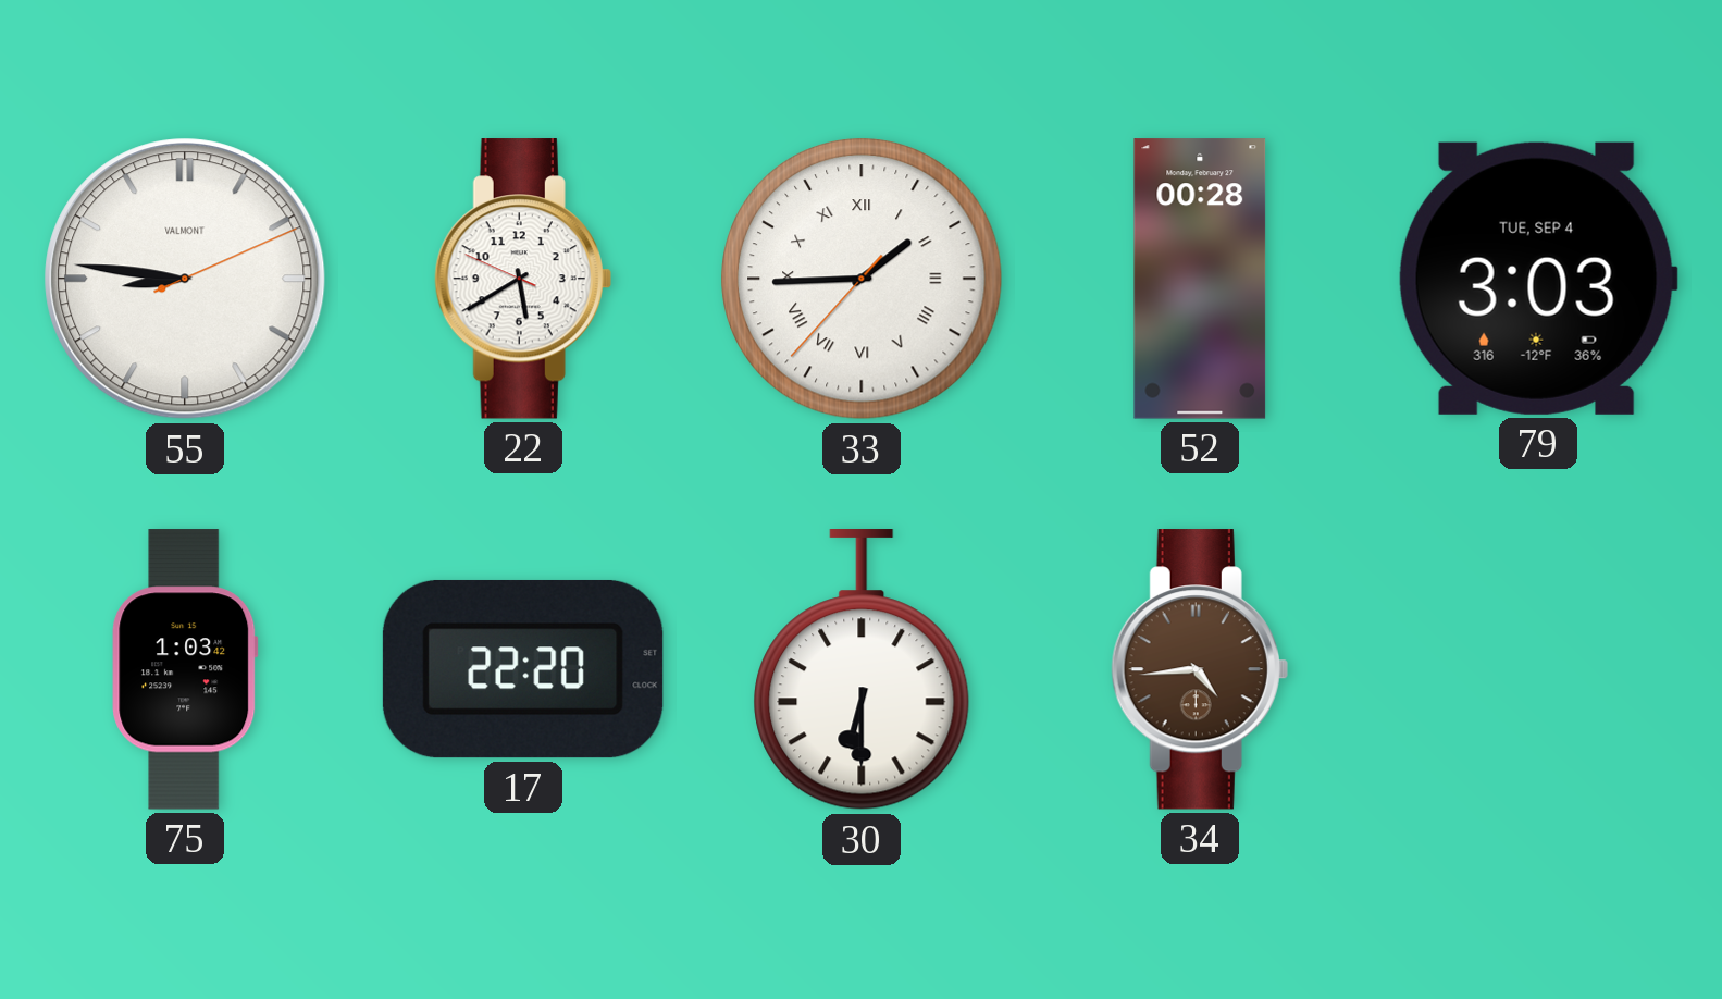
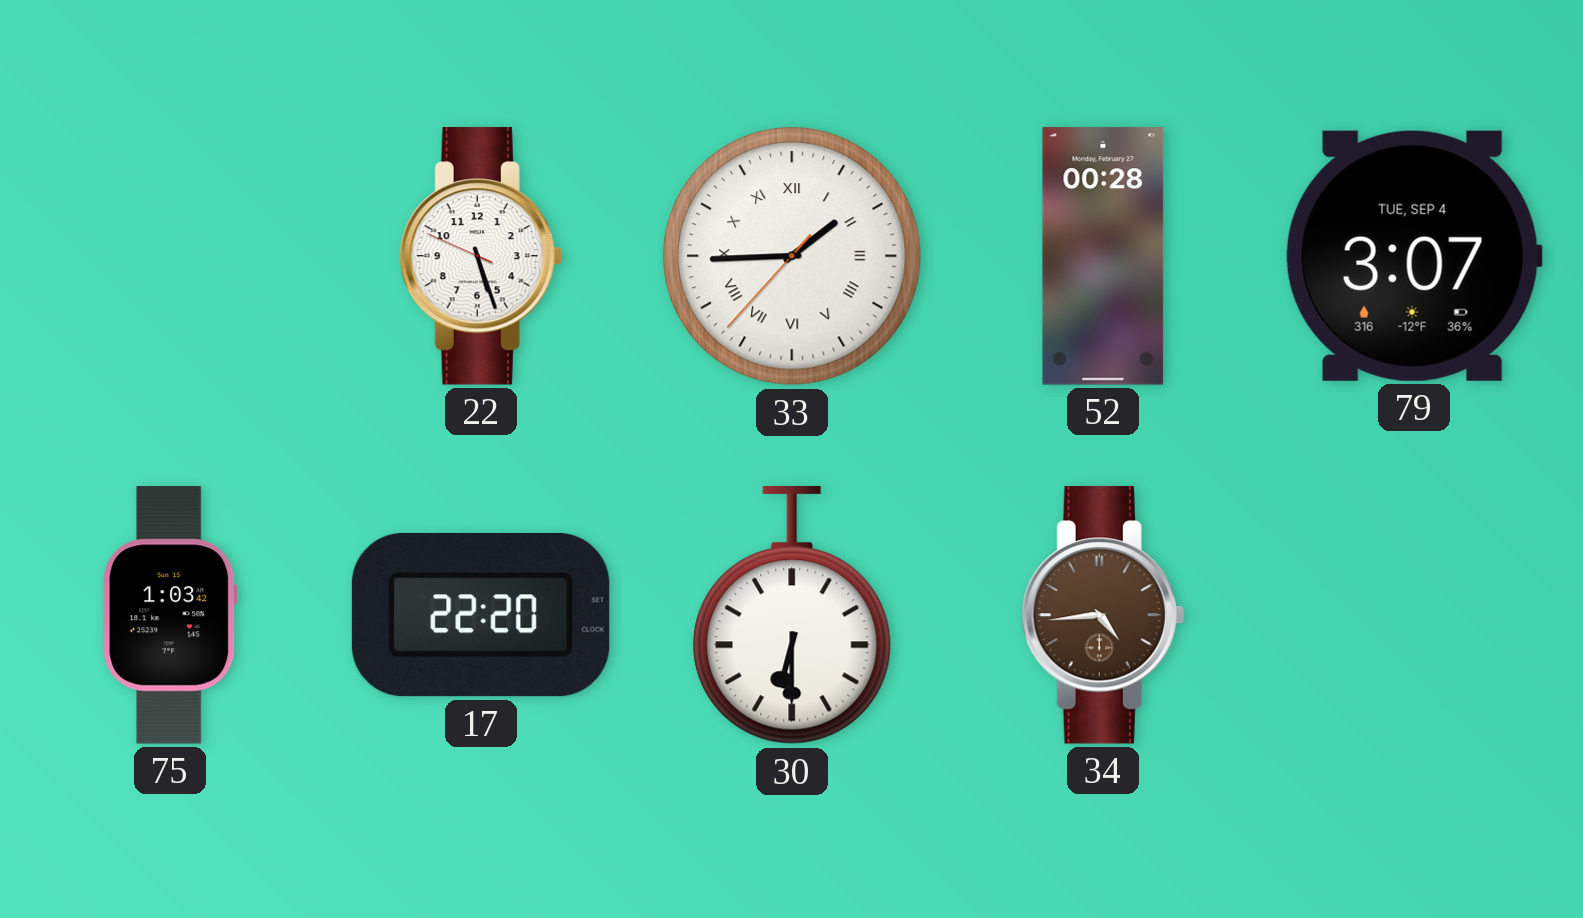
55: 8:46 -> none (185, 279)
22: 5:39 -> 5:26 (481, 256)
79: 3:03 -> 3:07 (1414, 256)
